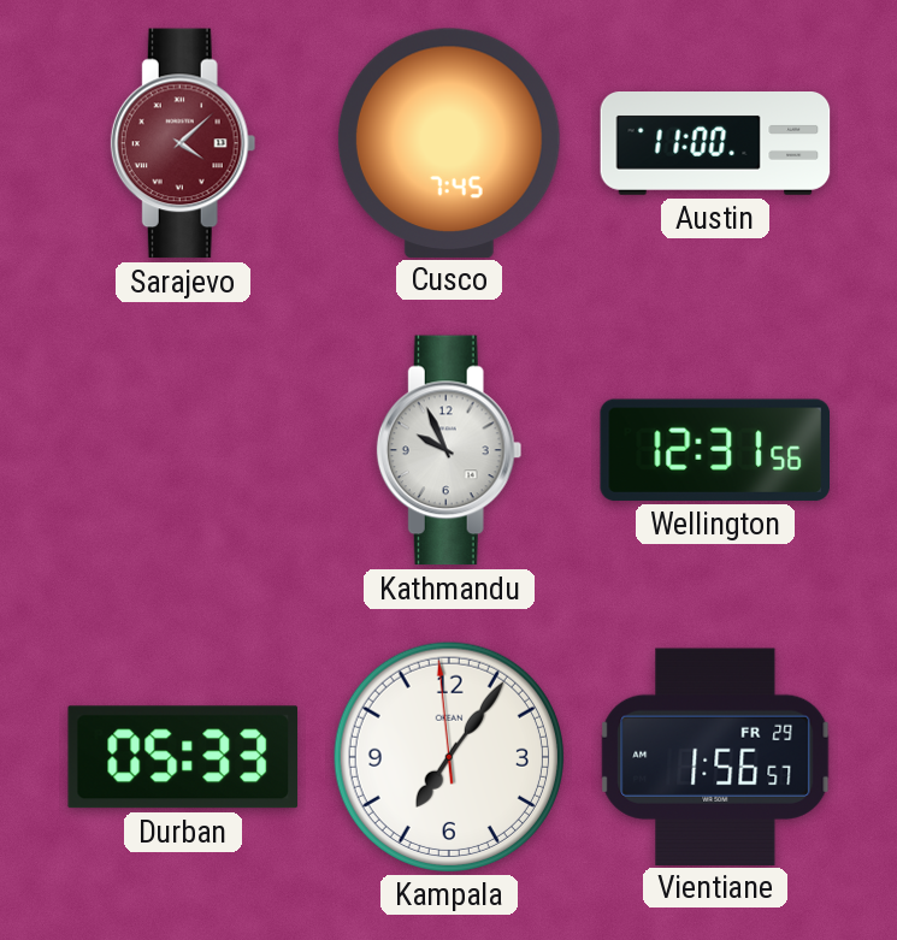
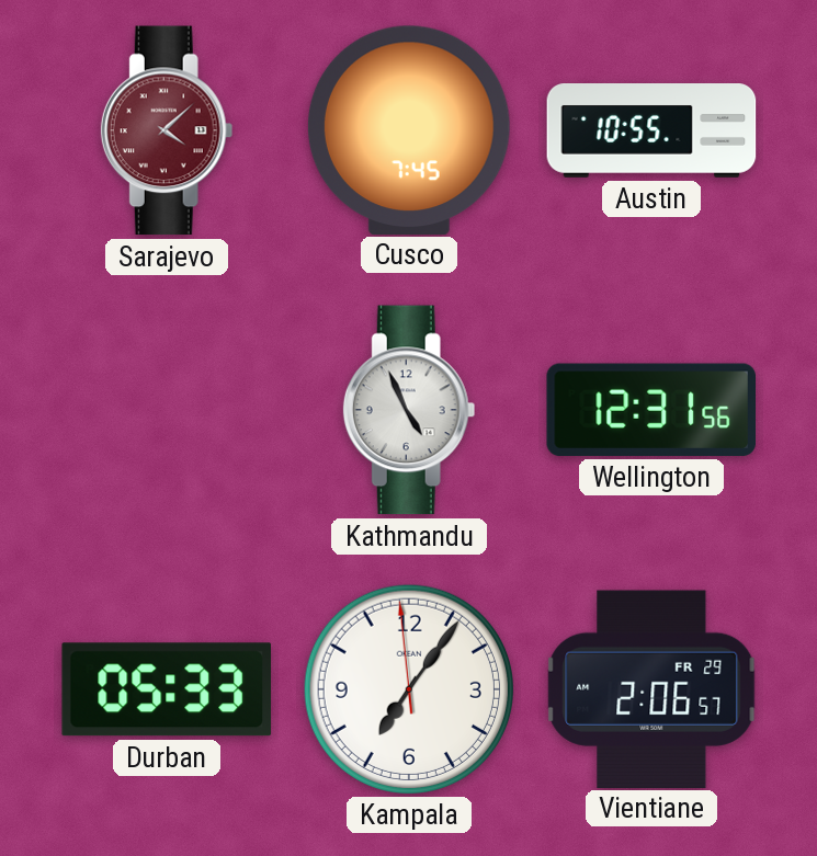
Austin: 11:00 -> 10:55 (651, 130)
Kathmandu: 9:56 -> 4:56 (409, 410)
Vientiane: 1:56 -> 2:06 (651, 688)
